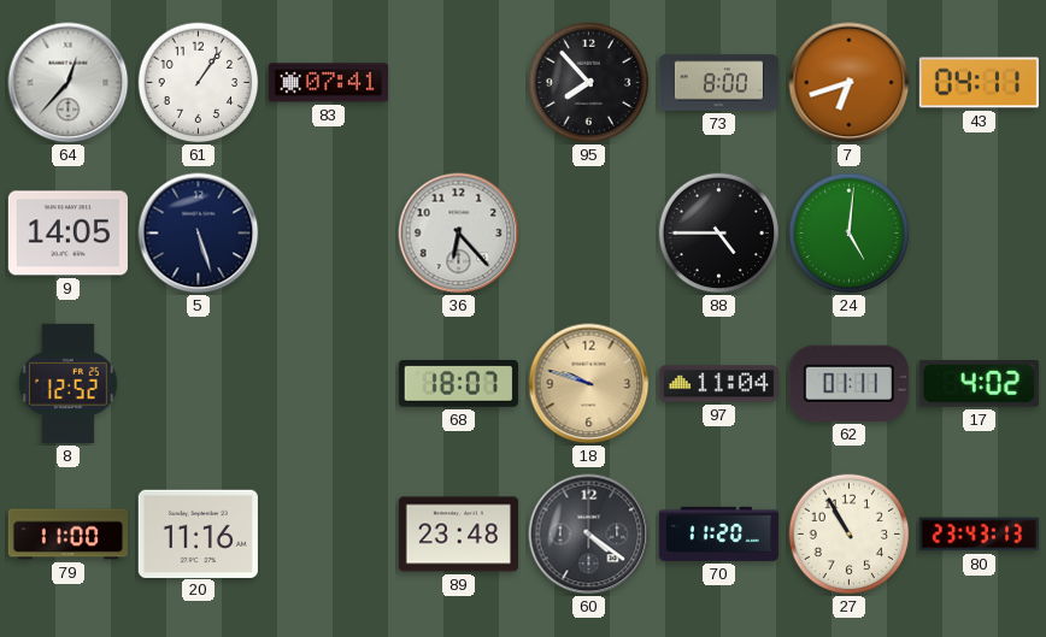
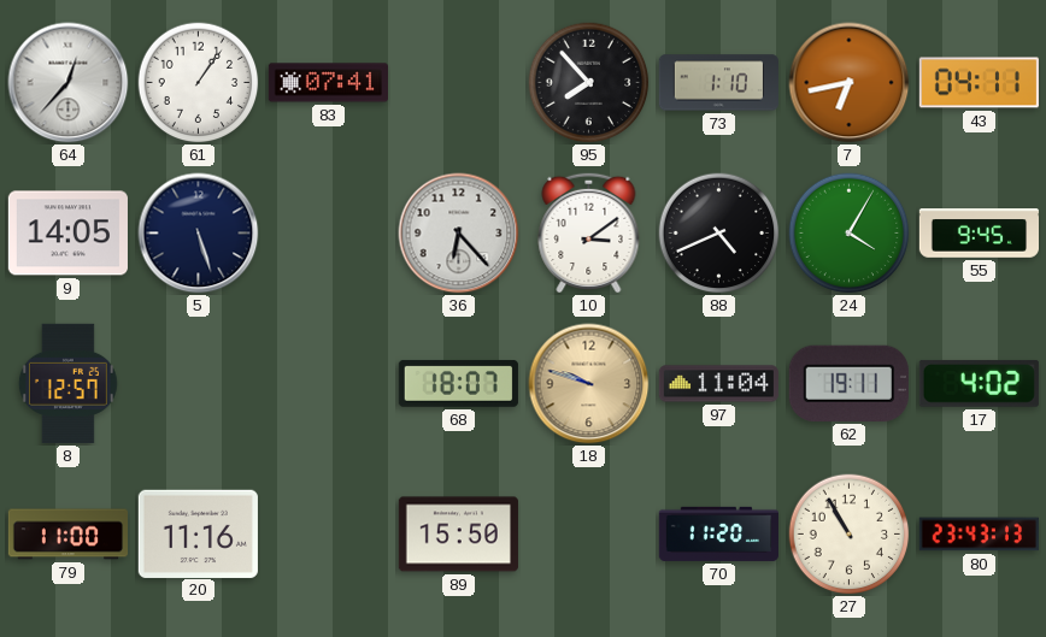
73: 8:00 -> 1:10 (718, 83)
7: 6:42 -> 6:43 (850, 83)
10: none -> 3:09 (589, 232)
88: 4:45 -> 4:41 (719, 234)
24: 5:01 -> 4:05 (850, 234)
55: none -> 9:45 (979, 234)
8: 12:52 -> 12:57 (67, 383)
62: 01:11 -> 19:11 (848, 383)
89: 23:48 -> 15:50 (458, 535)
60: 4:21 -> none (589, 535)
